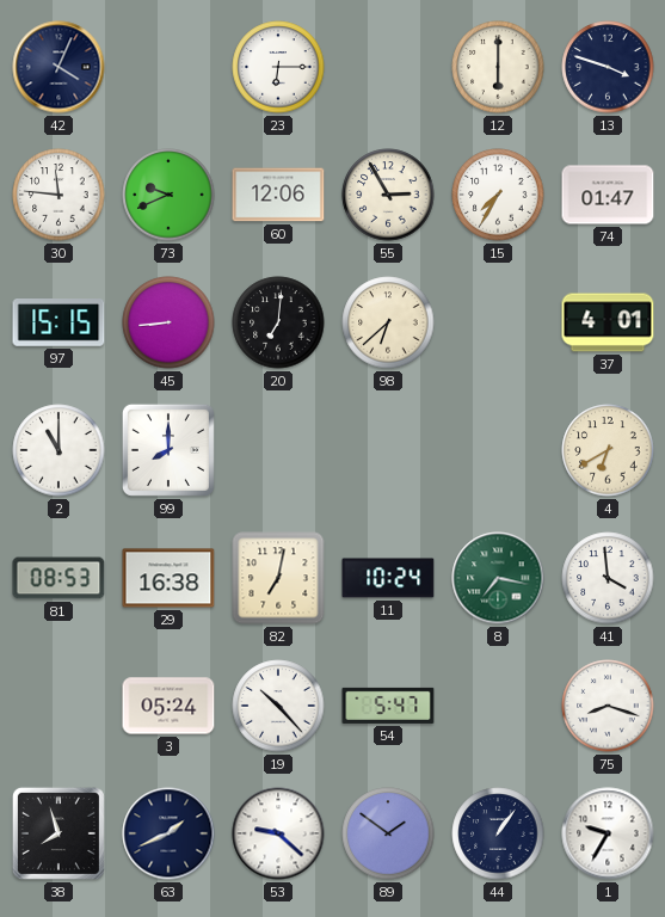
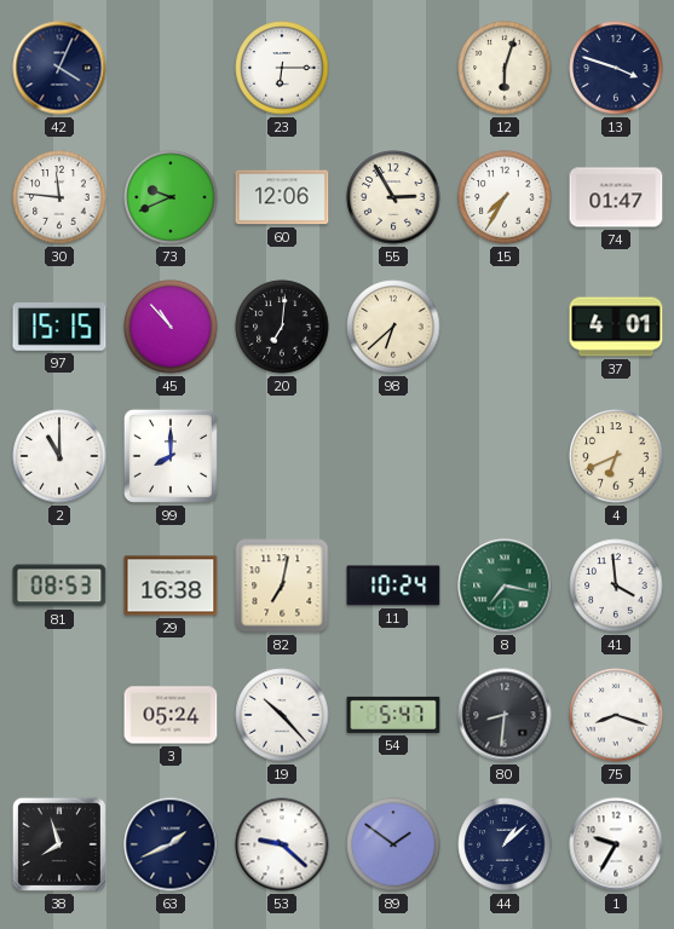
12: 6:00 -> 6:03 (505, 68)
45: 8:44 -> 10:53 (171, 327)
4: 6:40 -> 6:41 (616, 456)
80: none -> 8:31 (505, 715)
44: 1:06 -> 1:08 (505, 844)
